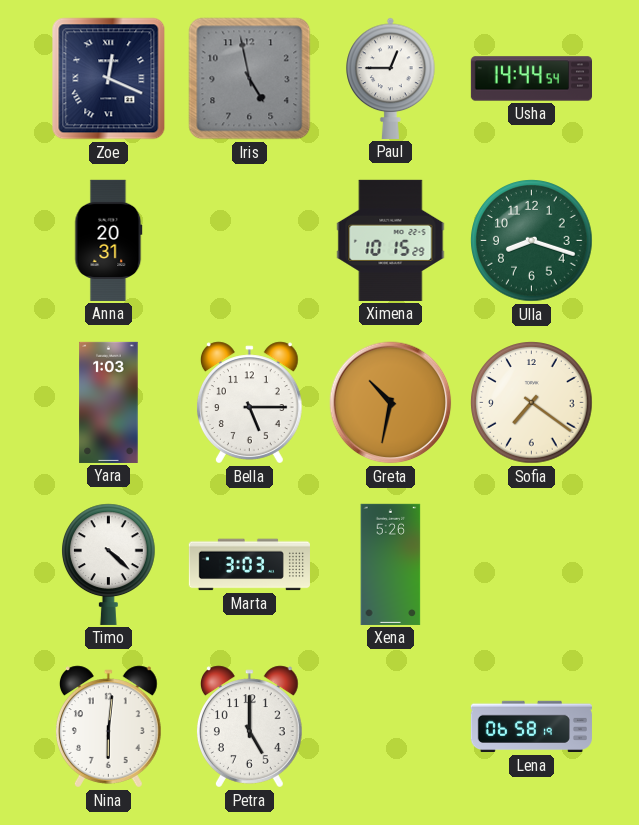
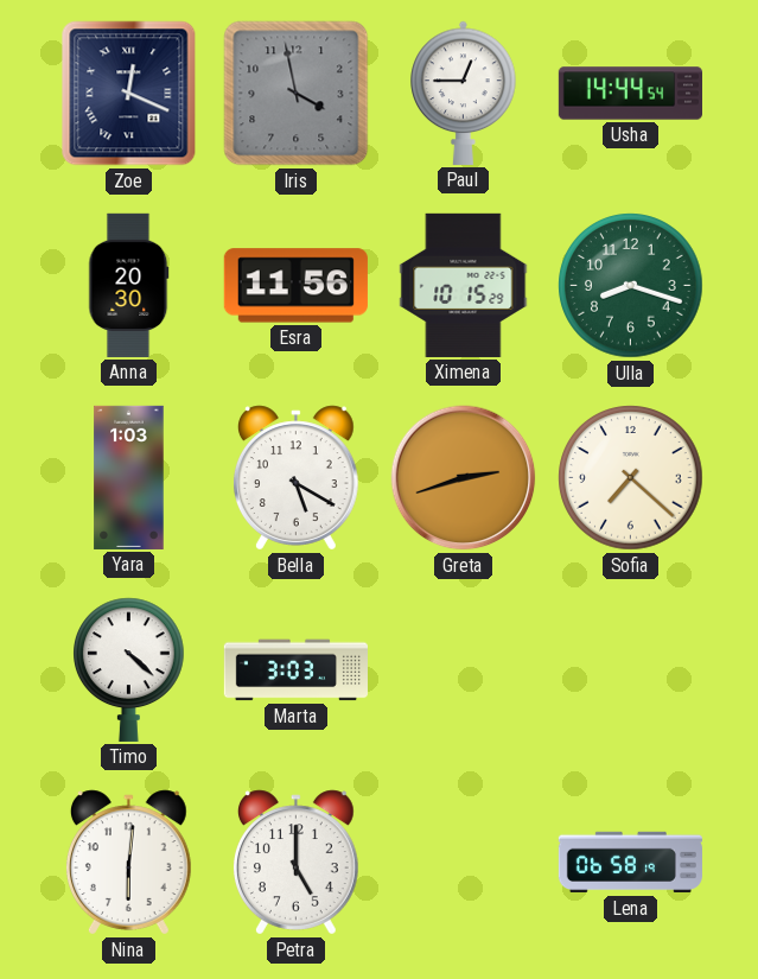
Iris: 4:58 -> 3:58 (297, 94)
Anna: 20:31 -> 20:30 (129, 285)
Esra: none -> 11:56 (295, 286)
Bella: 5:15 -> 5:20 (295, 478)
Greta: 10:32 -> 2:42 (464, 478)
Sofia: 7:21 -> 7:22 (631, 478)
Xena: 5:26 -> none (391, 564)
